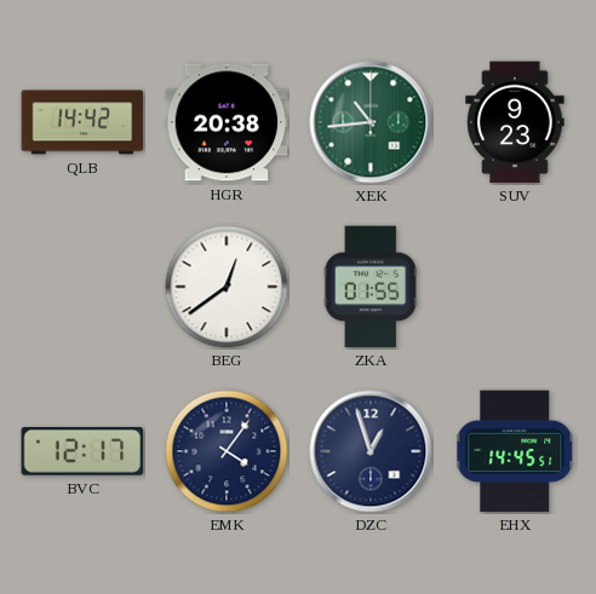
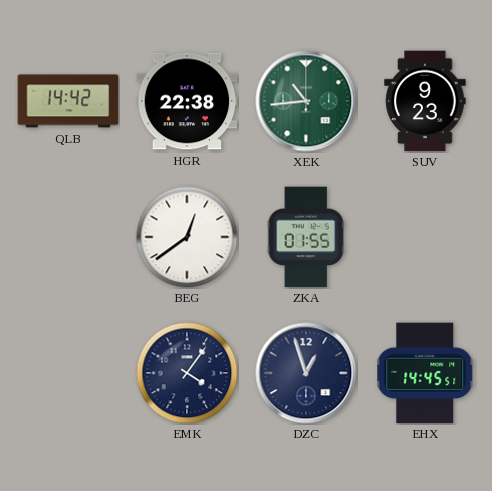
HGR: 20:38 -> 22:38 (187, 101)
BVC: 12:17 -> none (82, 451)
